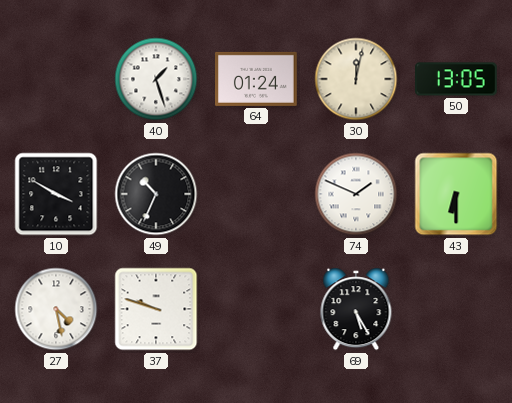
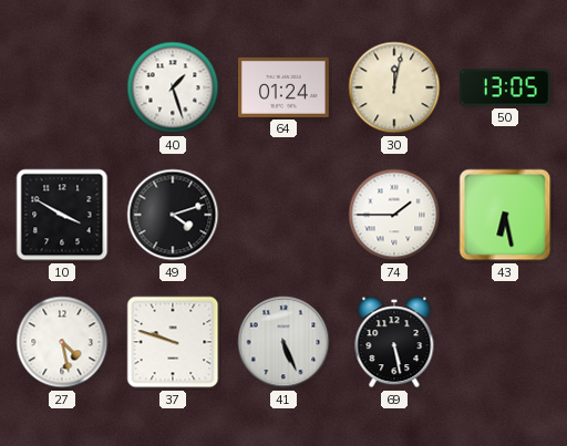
49: 10:34 -> 4:12 (173, 215)
74: 1:49 -> 1:45 (394, 215)
43: 6:30 -> 6:28 (505, 215)
41: none -> 5:26 (283, 342)
69: 5:25 -> 5:28 (394, 342)
